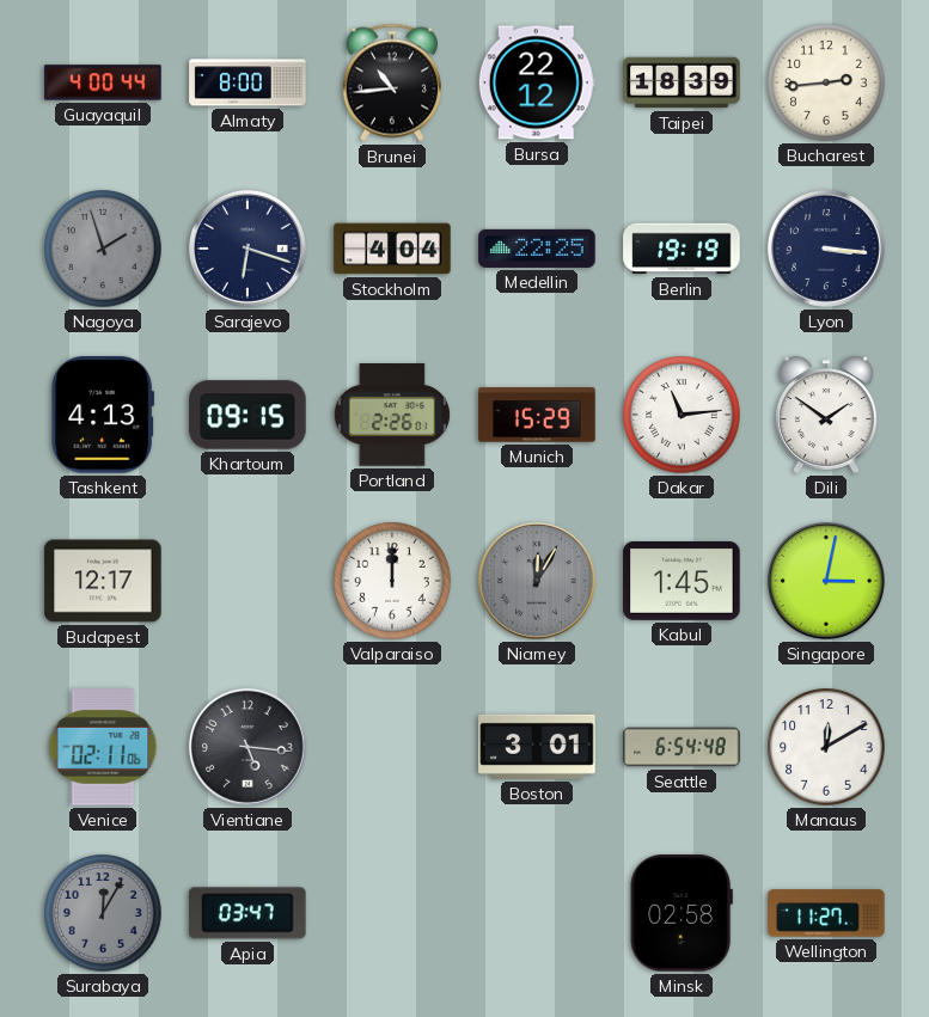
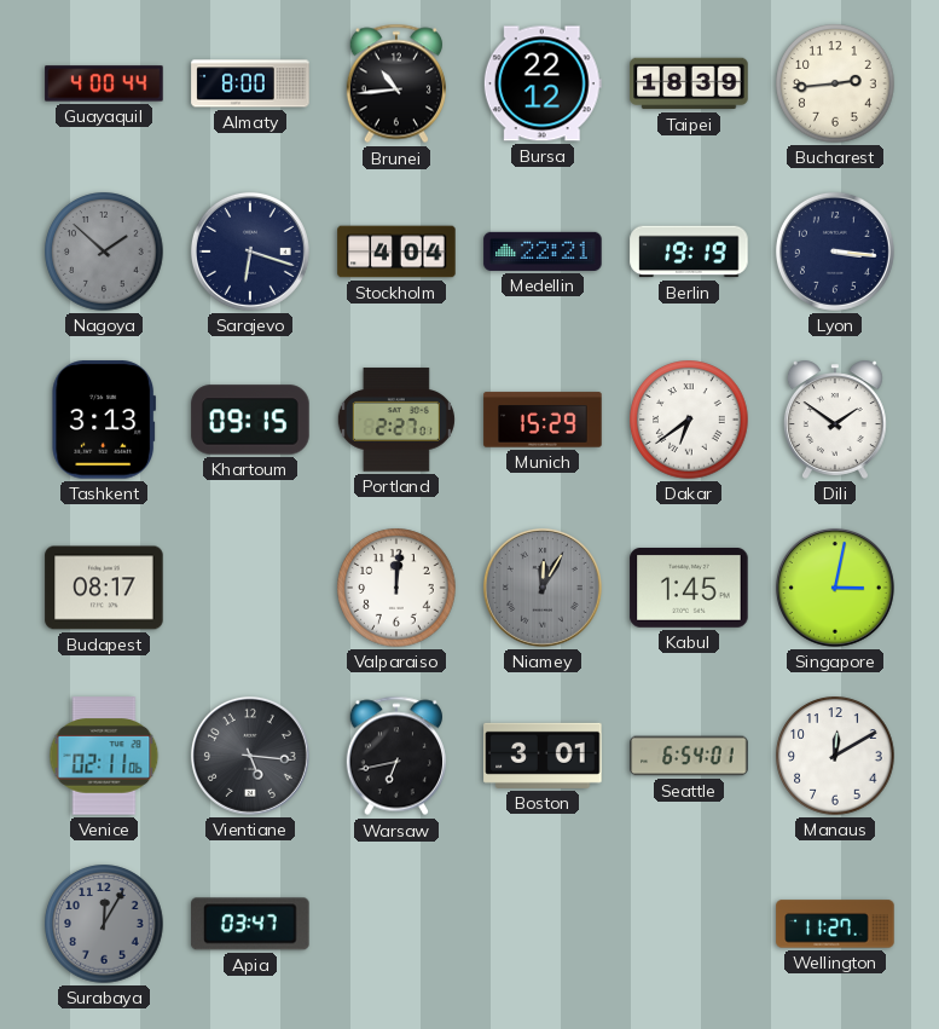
Nagoya: 1:57 -> 1:52 (104, 252)
Medellin: 22:25 -> 22:21 (543, 252)
Tashkent: 4:13 -> 3:13 (104, 420)
Portland: 2:26 -> 2:27 (396, 420)
Dakar: 11:14 -> 6:39 (689, 420)
Budapest: 12:17 -> 08:17 (104, 588)
Valparaiso: 12:00 -> 12:01 (396, 588)
Warsaw: none -> 6:43 (395, 756)
Seattle: 6:54:48 -> 6:54:01 (689, 756)
Minsk: 02:58 -> none (682, 913)
